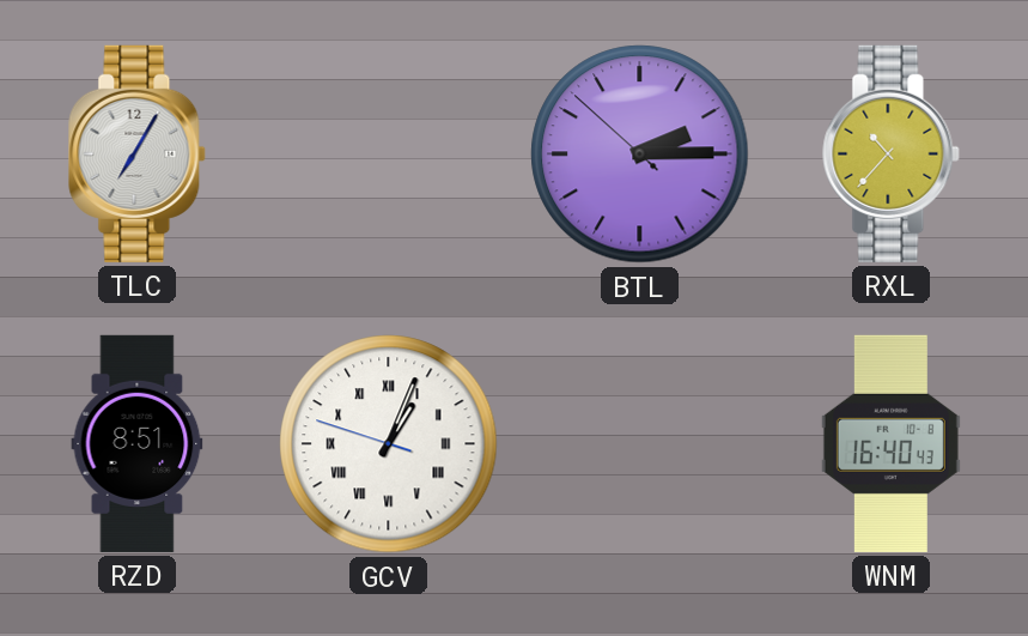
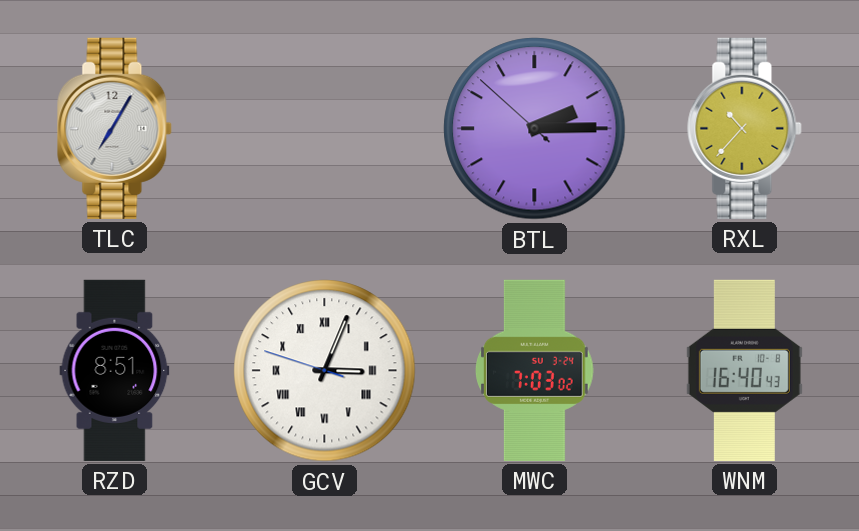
GCV: 1:03 -> 3:03 (325, 371)
MWC: none -> 7:03 (535, 370)
